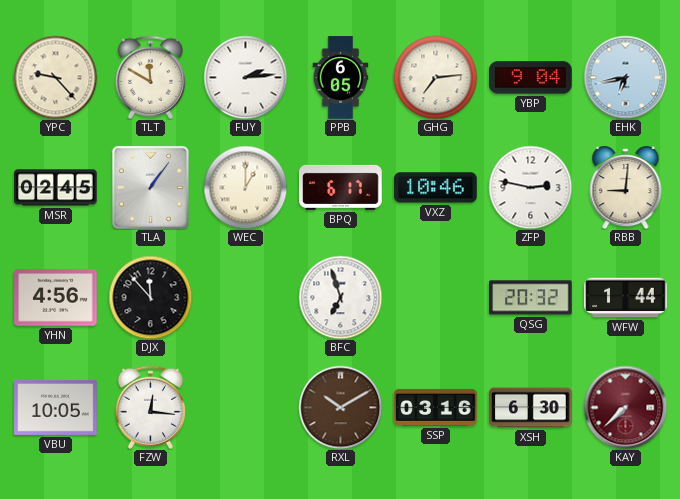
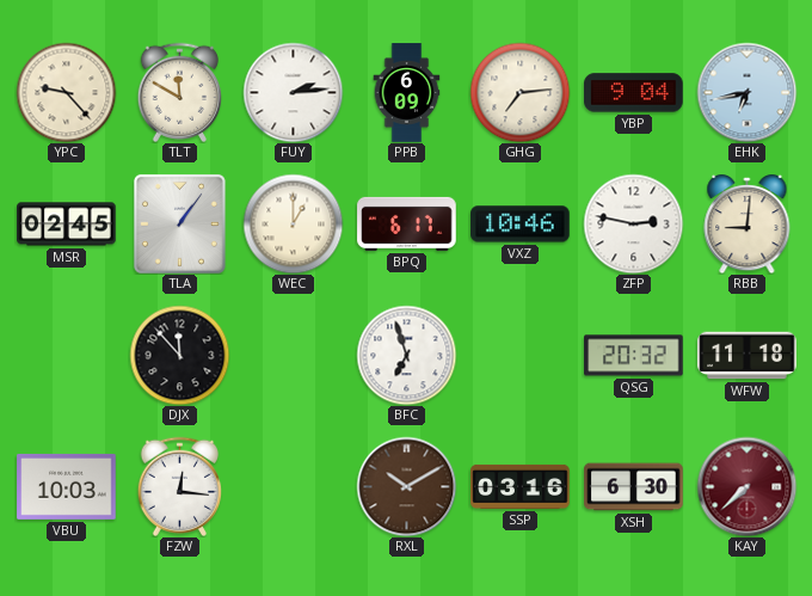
PPB: 6:05 -> 6:09 (407, 93)
YHN: 4:56 -> none (56, 298)
WFW: 1:44 -> 11:18 (748, 356)
VBU: 10:05 -> 10:03 (67, 486)
